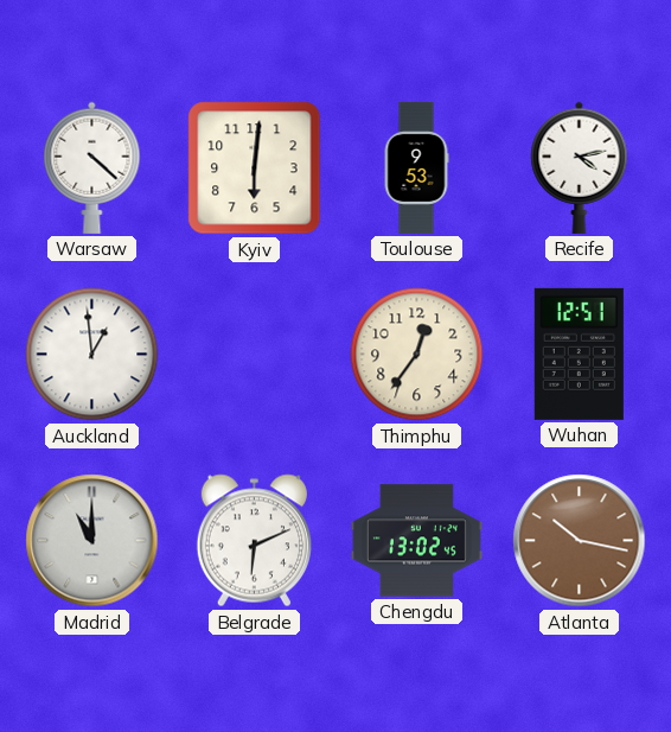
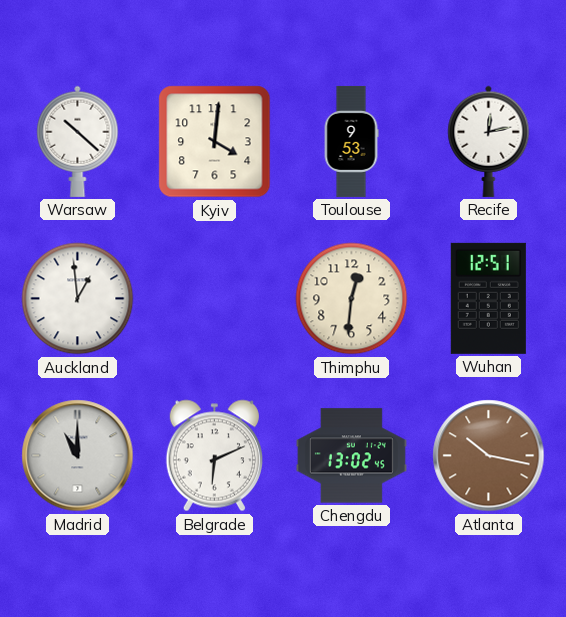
Warsaw: 4:22 -> 10:22 (78, 141)
Kyiv: 6:01 -> 4:01 (215, 142)
Recife: 4:13 -> 12:13 (489, 141)
Thimphu: 12:36 -> 12:31 (352, 299)
